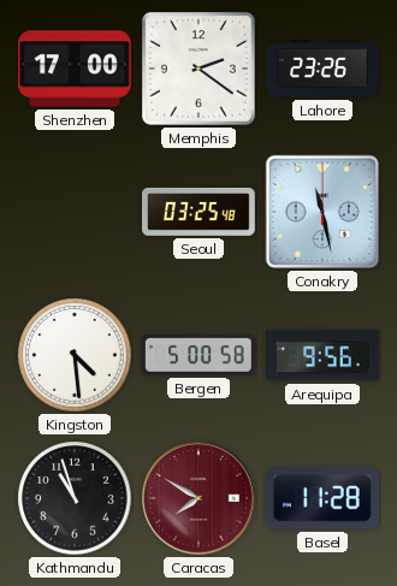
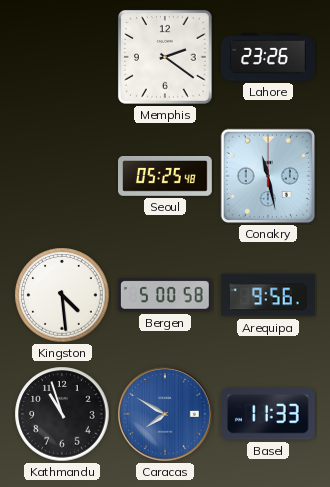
Shenzhen: 17:00 -> none (76, 69)
Seoul: 03:25 -> 05:25 (166, 177)
Caracas dial: burgundy -> blue (165, 414)
Basel: 11:28 -> 11:33 (268, 414)
